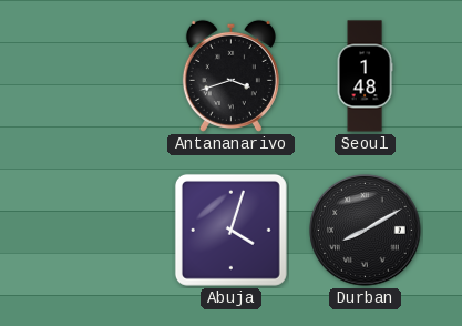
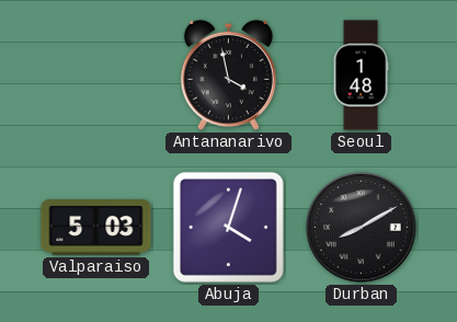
Antananarivo: 3:42 -> 3:58 (228, 74)
Valparaiso: none -> 5:03 (96, 228)
